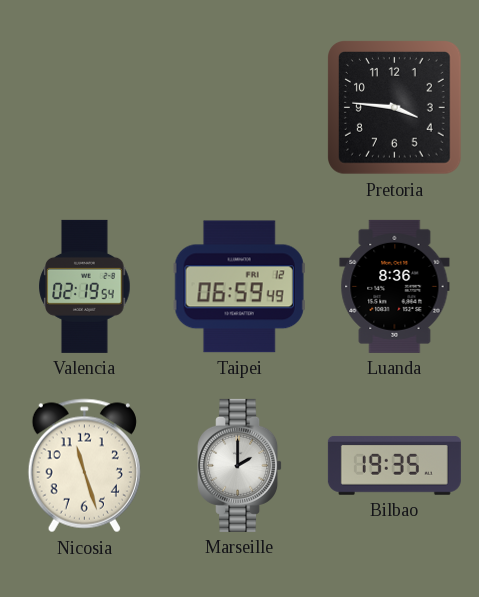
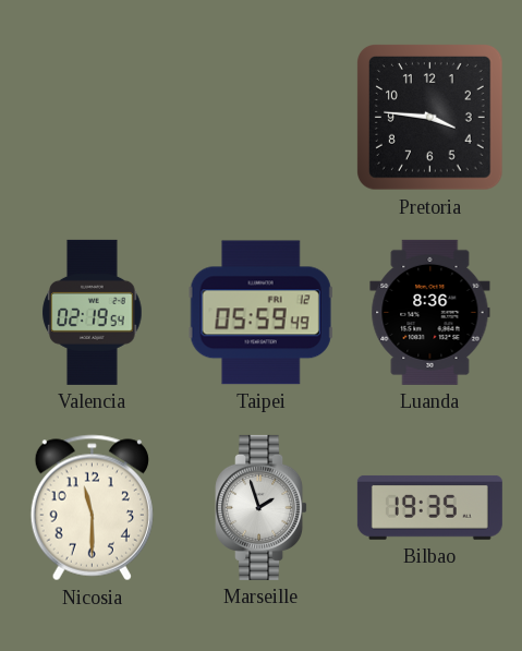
Taipei: 06:59 -> 05:59 (260, 313)
Nicosia: 11:27 -> 11:30 (92, 508)
Marseille: 2:00 -> 1:57 (262, 507)
